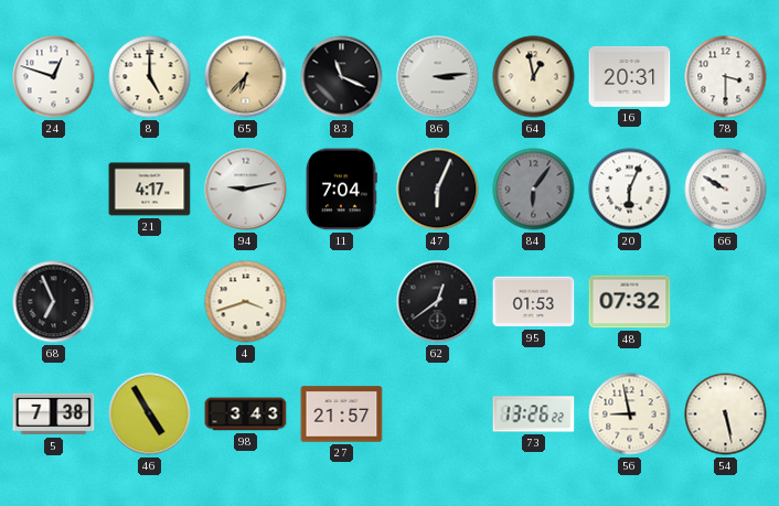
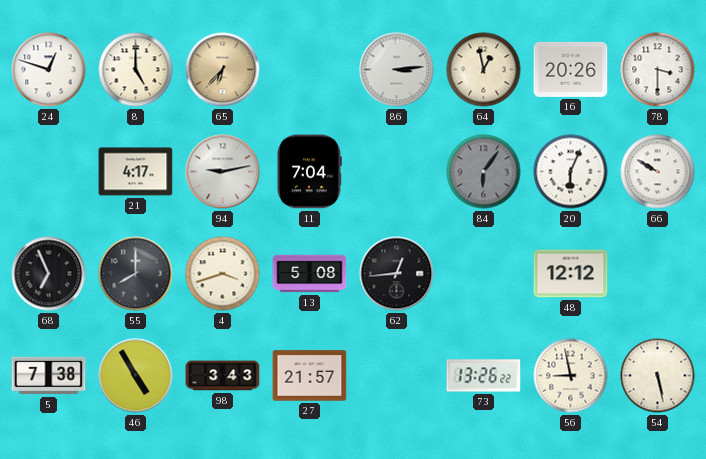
83: 11:19 -> none (342, 77)
16: 20:31 -> 20:26 (571, 69)
47: 6:04 -> none (438, 190)
55: none -> 8:00 (136, 274)
13: none -> 5:08 (310, 274)
62: 12:39 -> 12:44 (397, 274)
95: 01:53 -> none (534, 302)
48: 07:32 -> 12:12 (571, 274)
